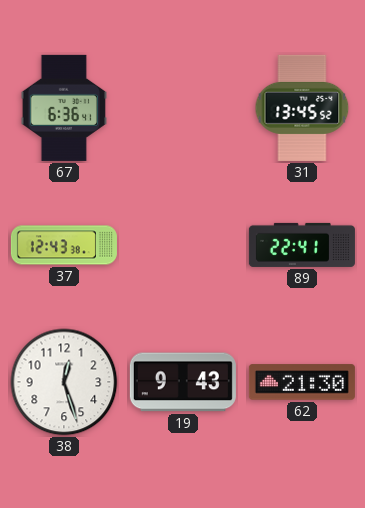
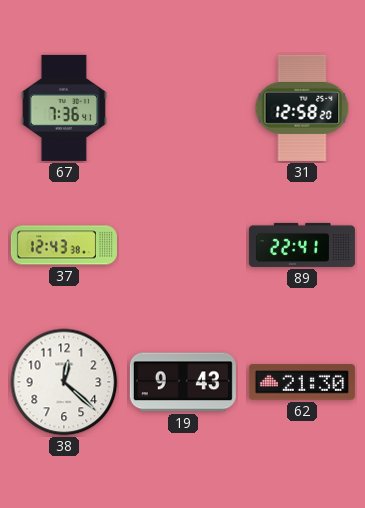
67: 6:36 -> 7:36 (63, 108)
31: 13:45 -> 12:58 (302, 108)
38: 12:27 -> 12:22 (64, 382)
